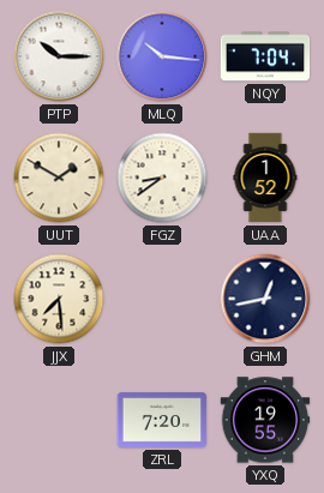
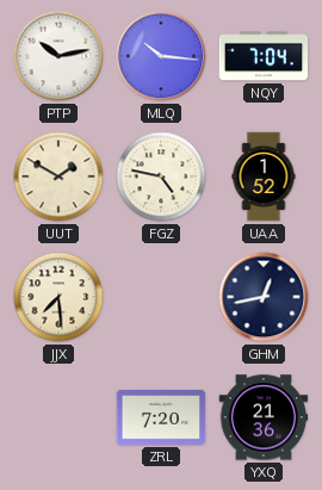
PTP: 10:15 -> 10:13 (58, 56)
FGZ: 8:39 -> 4:47 (161, 176)
YXQ: 19:55 -> 21:36 (264, 417)
